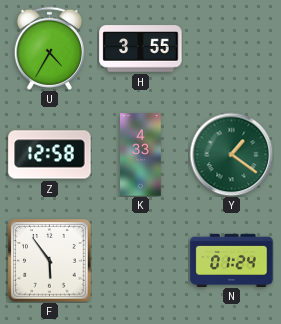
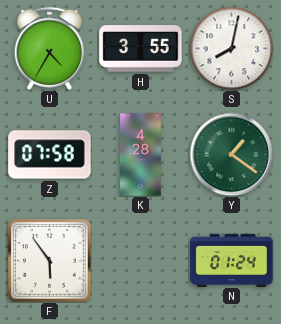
S: none -> 8:02 (231, 48)
Z: 12:58 -> 07:58 (50, 155)
K: 4:33 -> 4:28 (141, 155)
